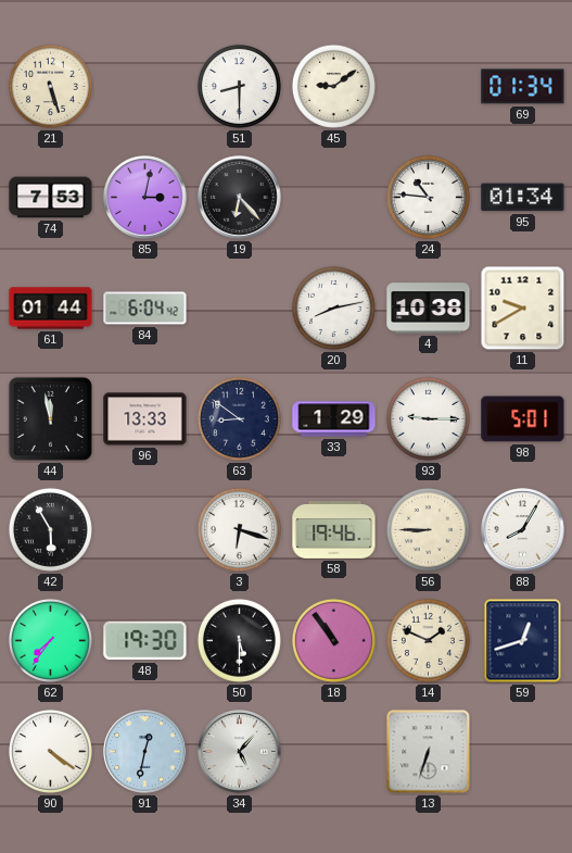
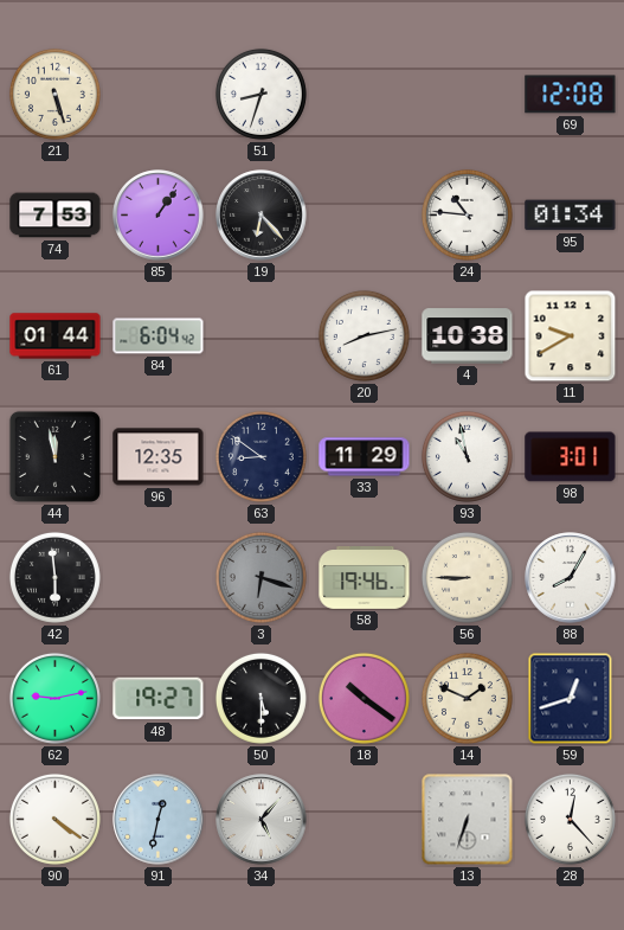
51: 8:30 -> 8:33 (260, 94)
45: 9:09 -> none (333, 86)
69: 01:34 -> 12:08 (571, 95)
85: 3:02 -> 1:06 (159, 216)
96: 13:33 -> 12:35 (159, 457)
33: 1:29 -> 11:29 (365, 457)
93: 9:15 -> 10:58 (467, 456)
98: 5:01 -> 3:01 (571, 457)
42: 5:55 -> 5:59 (54, 577)
3 dial: white -> grey (260, 577)
62: 7:36 -> 9:13 (54, 698)
48: 19:30 -> 19:27 (159, 699)
18: 10:54 -> 10:21 (364, 698)
28: none -> 12:23 (570, 819)
